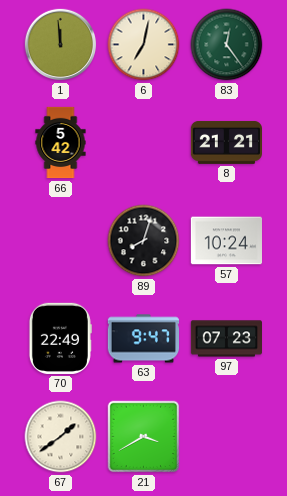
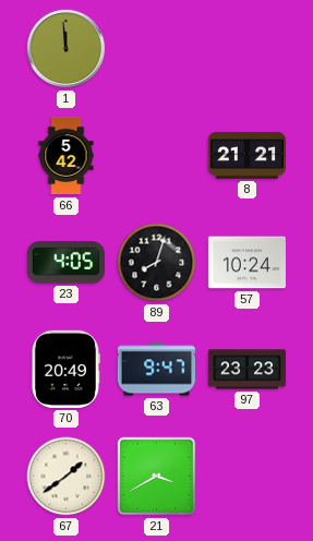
6: 7:02 -> none (144, 45)
83: 12:24 -> none (227, 45)
23: none -> 4:05 (65, 263)
70: 22:49 -> 20:49 (65, 369)
97: 07:23 -> 23:23 (246, 370)
